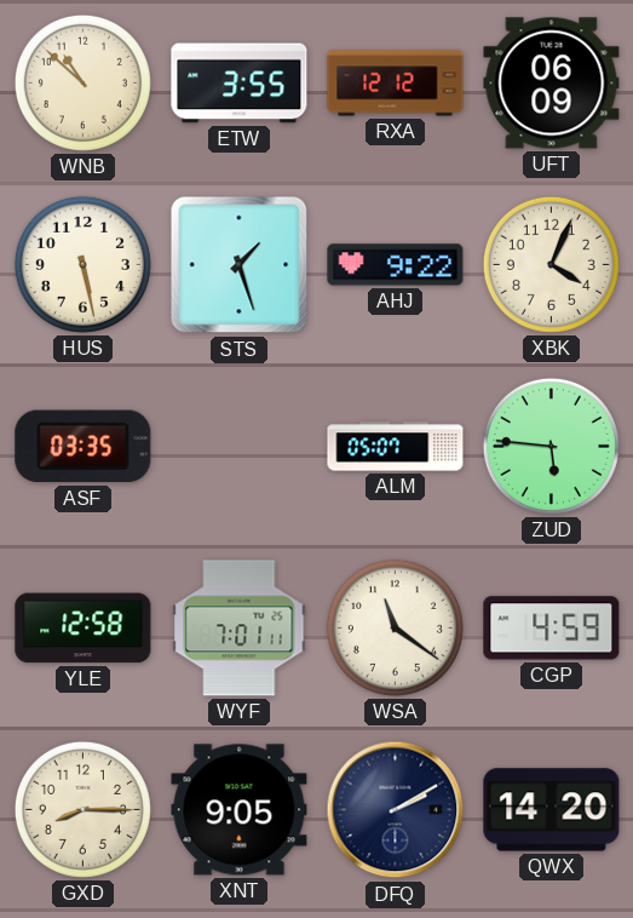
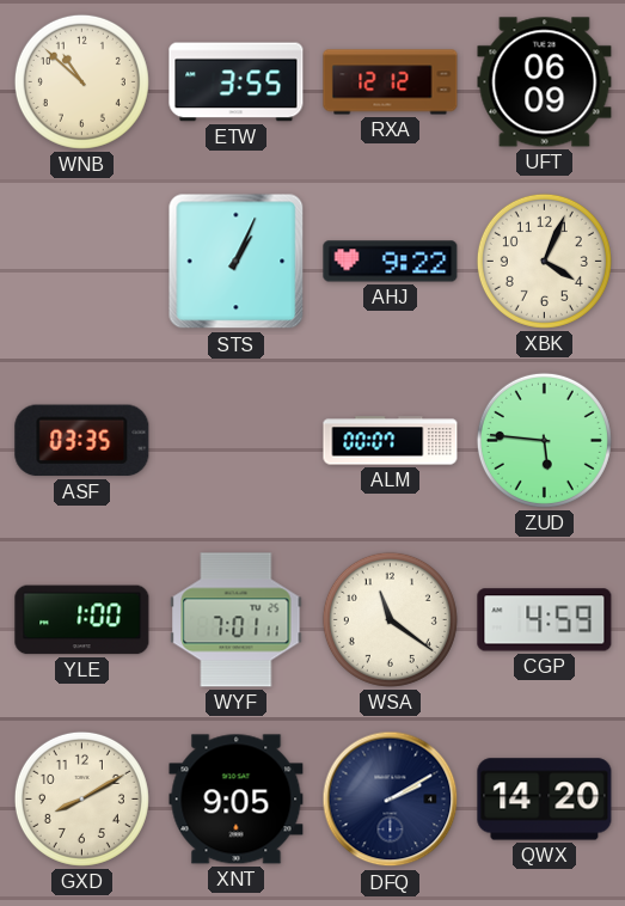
HUS: 5:28 -> none (82, 264)
STS: 1:27 -> 1:04 (237, 262)
ALM: 05:07 -> 00:07 (391, 441)
YLE: 12:58 -> 1:00 (82, 620)
GXD: 8:15 -> 8:10 (81, 798)
